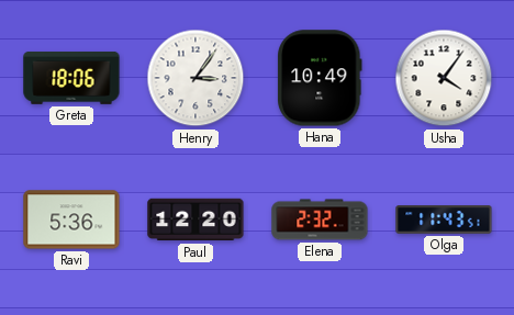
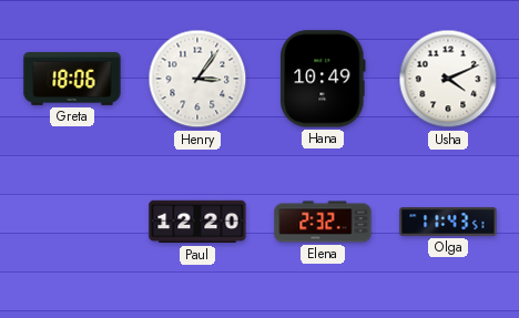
Usha: 4:06 -> 4:11 (448, 79)
Ravi: 5:36 -> none (71, 220)
